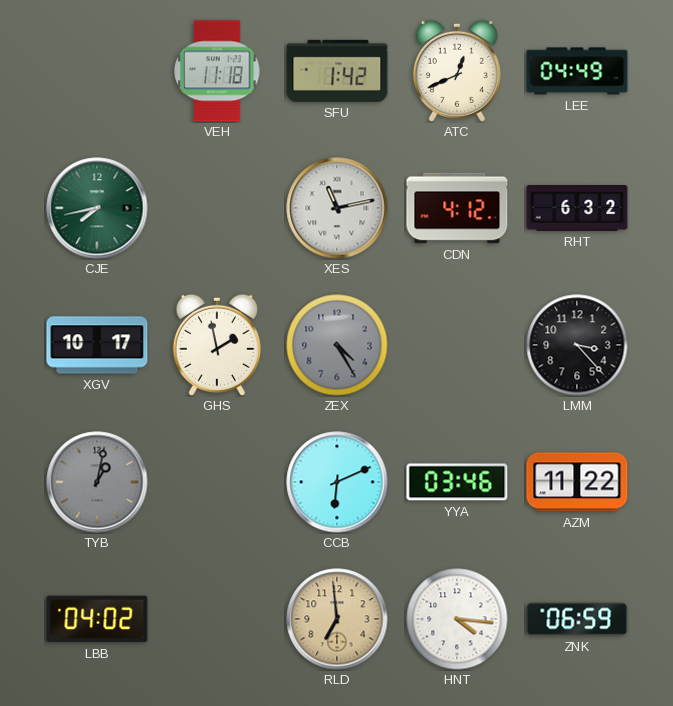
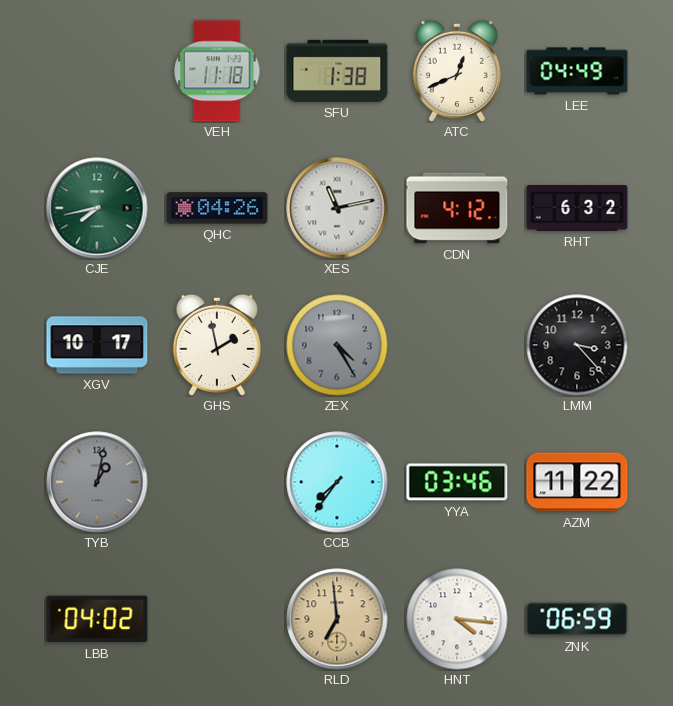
SFU: 1:42 -> 1:38 (337, 71)
QHC: none -> 04:26 (217, 208)
CCB: 6:11 -> 7:36 (337, 482)
